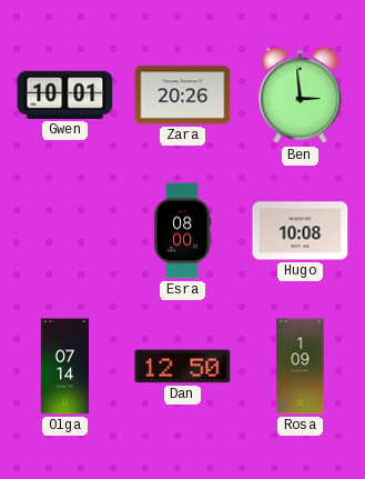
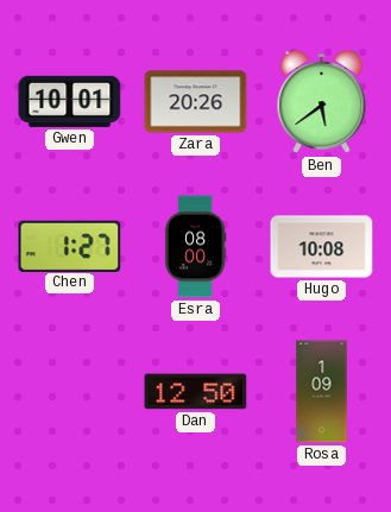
Ben: 2:59 -> 5:39 (322, 102)
Chen: none -> 1:27 (70, 246)
Olga: 07:14 -> none (65, 367)
